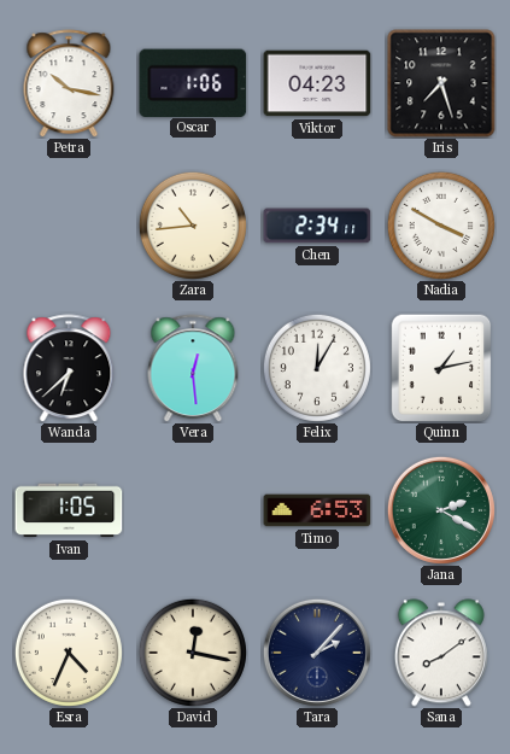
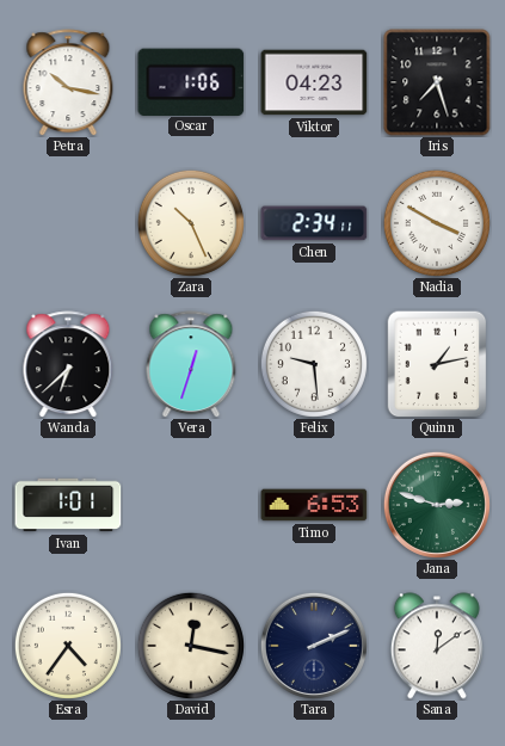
Zara: 10:44 -> 10:26 (191, 223)
Vera: 12:29 -> 12:33 (191, 364)
Felix: 12:05 -> 9:29 (314, 364)
Ivan: 1:05 -> 1:01 (68, 505)
Jana: 2:20 -> 2:48 (437, 505)
Esra: 4:34 -> 4:36 (68, 646)
Tara: 2:07 -> 2:11 (314, 646)
Sana: 8:09 -> 12:09 (437, 646)
